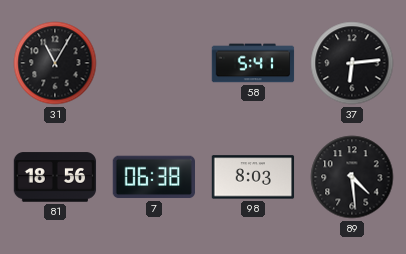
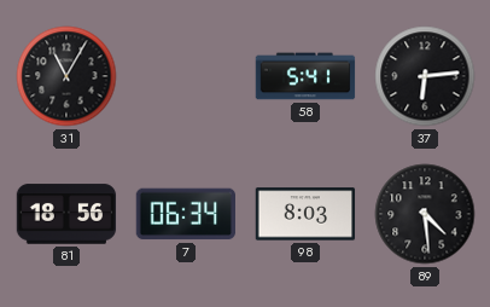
7: 06:38 -> 06:34 (185, 214)
